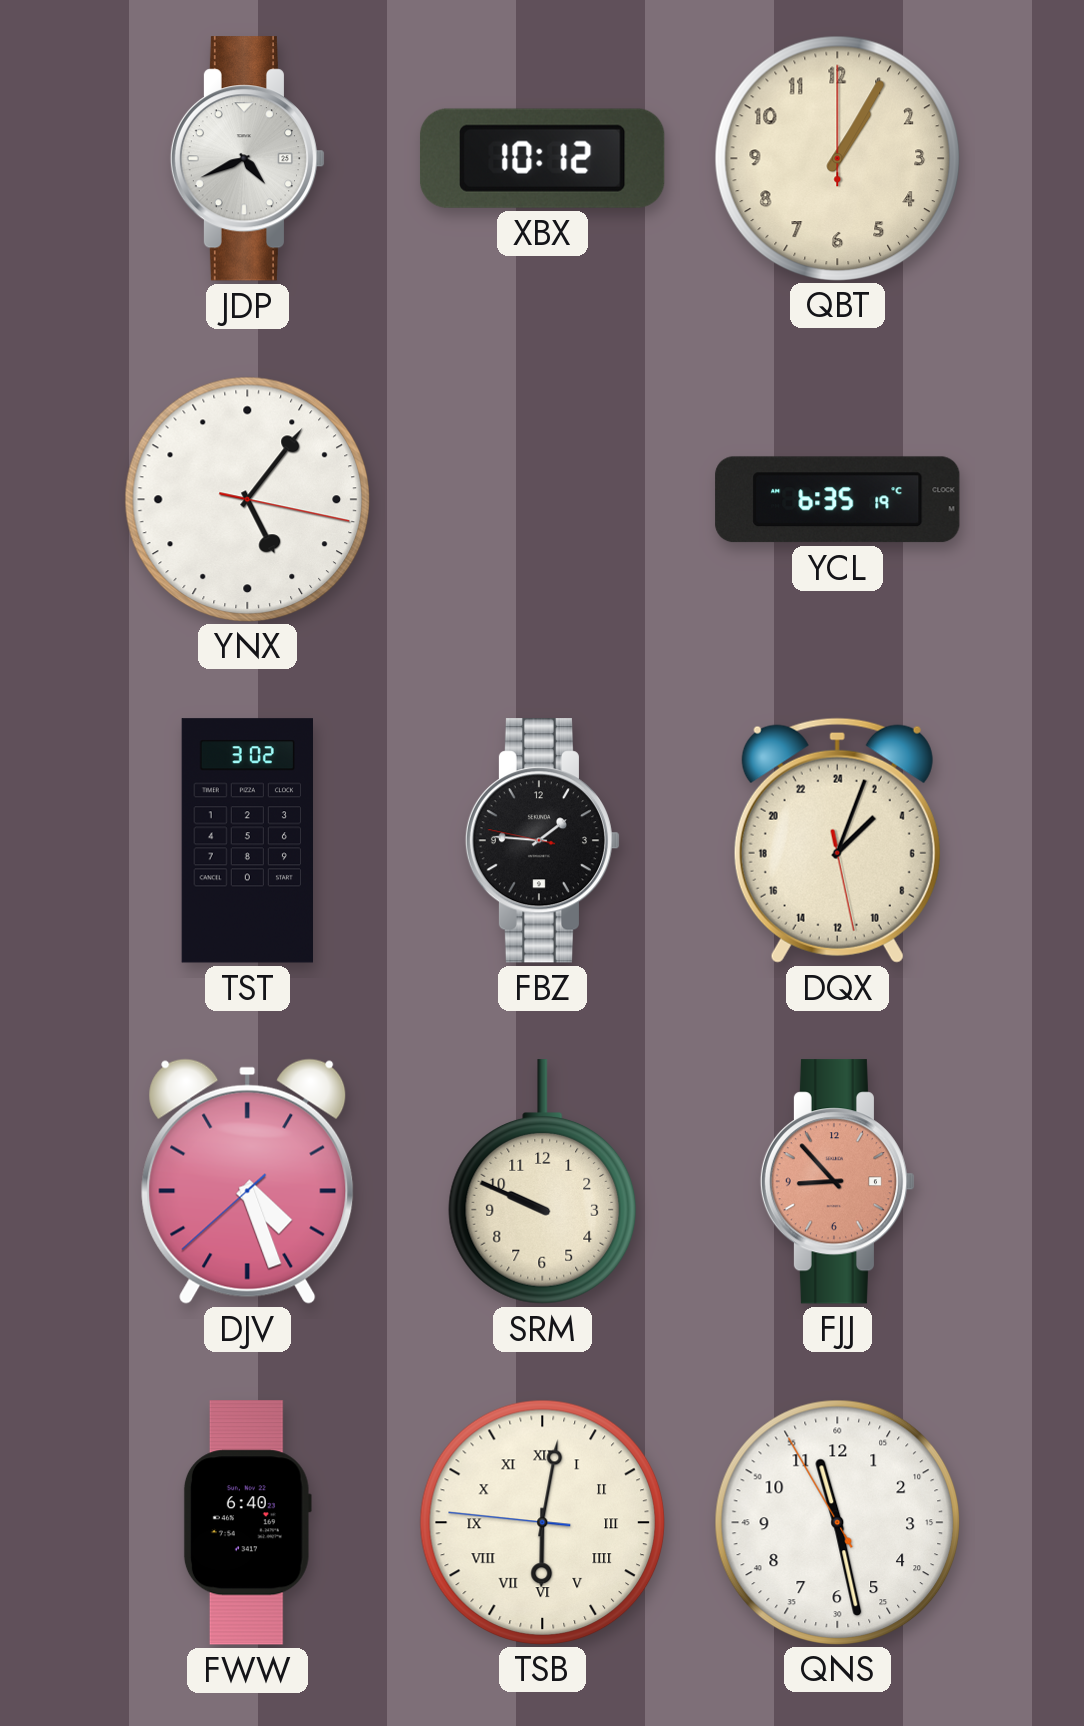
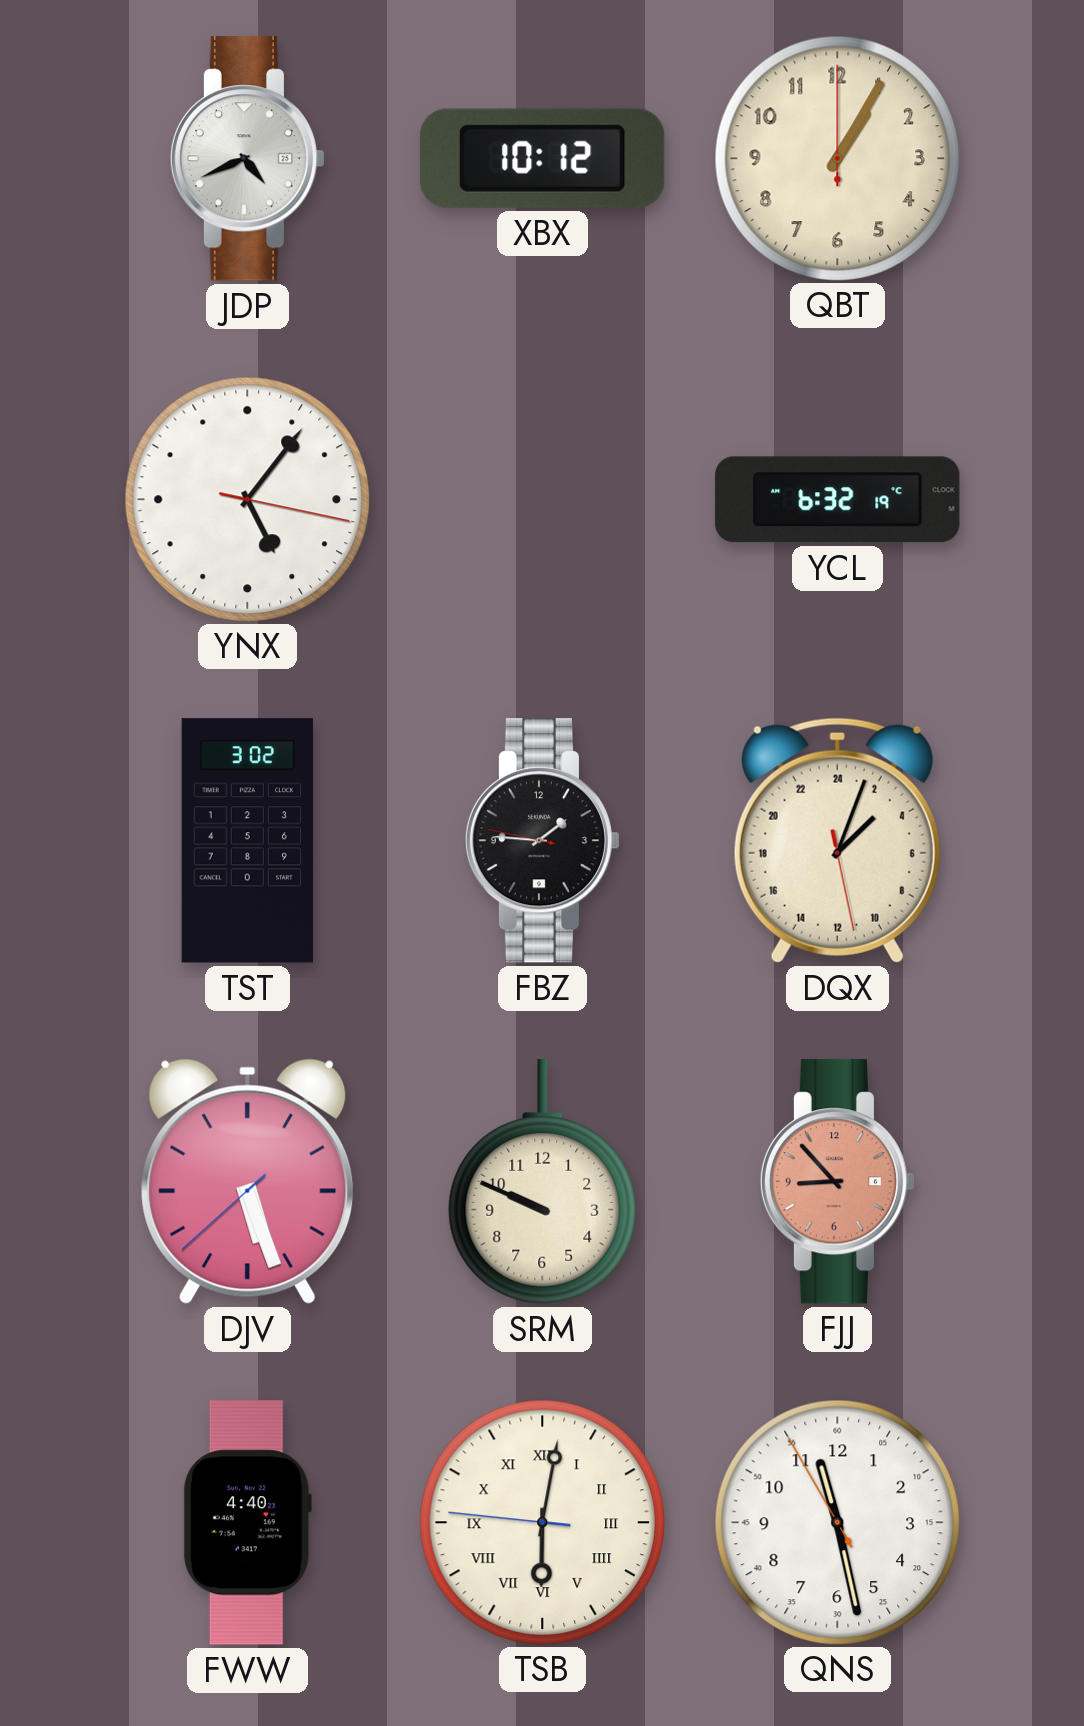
YCL: 6:35 -> 6:32 (838, 500)
DJV: 4:26 -> 5:26 (248, 1181)
FWW: 6:40 -> 4:40 (247, 1523)
